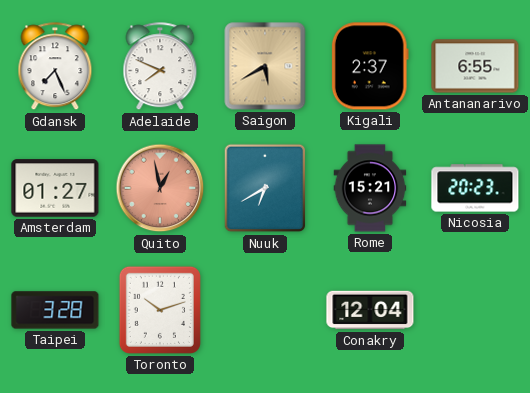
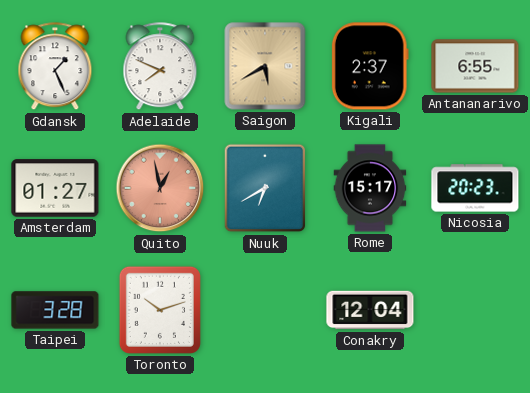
Gdansk: 7:26 -> 1:26 (55, 67)
Rome: 15:21 -> 15:17 (370, 188)
